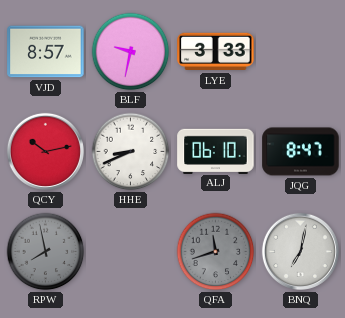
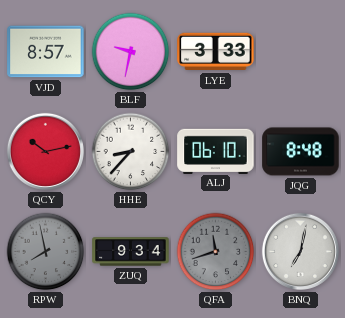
HHE: 8:41 -> 8:37 (131, 152)
JQG: 8:47 -> 8:48 (301, 152)
ZUQ: none -> 9:34 (131, 252)
